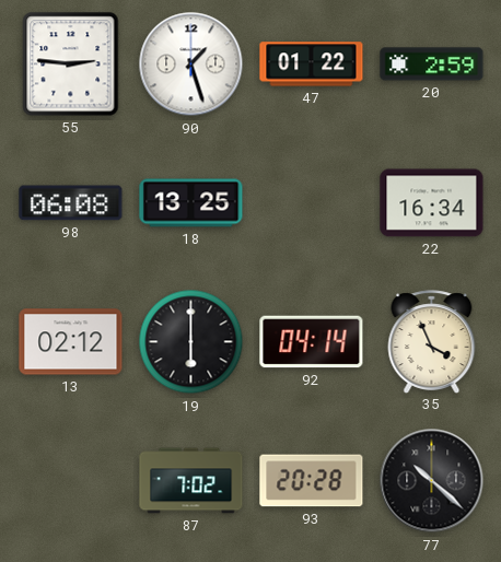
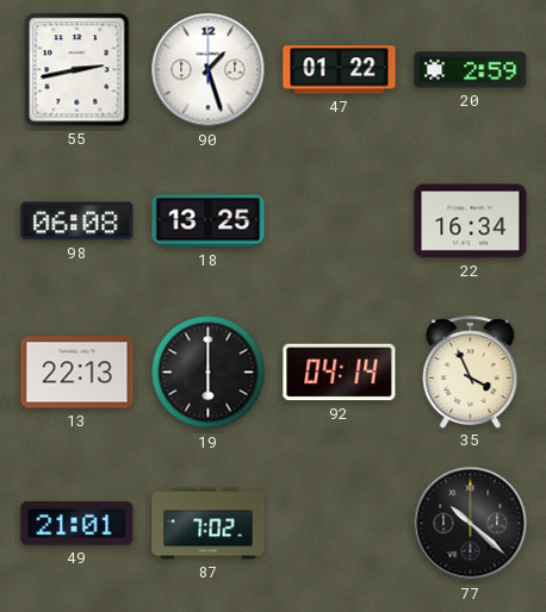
55: 2:46 -> 2:43 (77, 70)
13: 02:12 -> 22:13 (77, 373)
49: none -> 21:01 (77, 524)
93: 20:28 -> none (312, 481)
